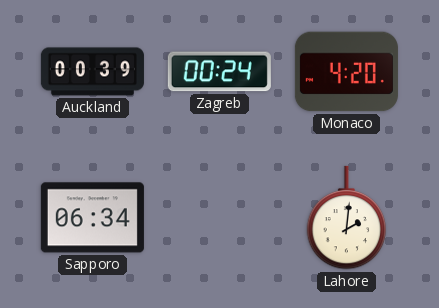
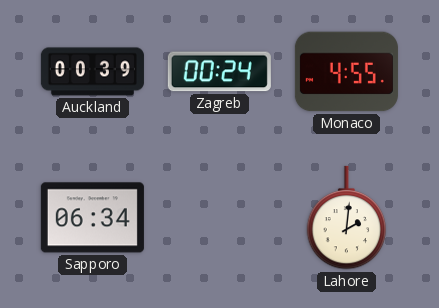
Monaco: 4:20 -> 4:55 (346, 72)
